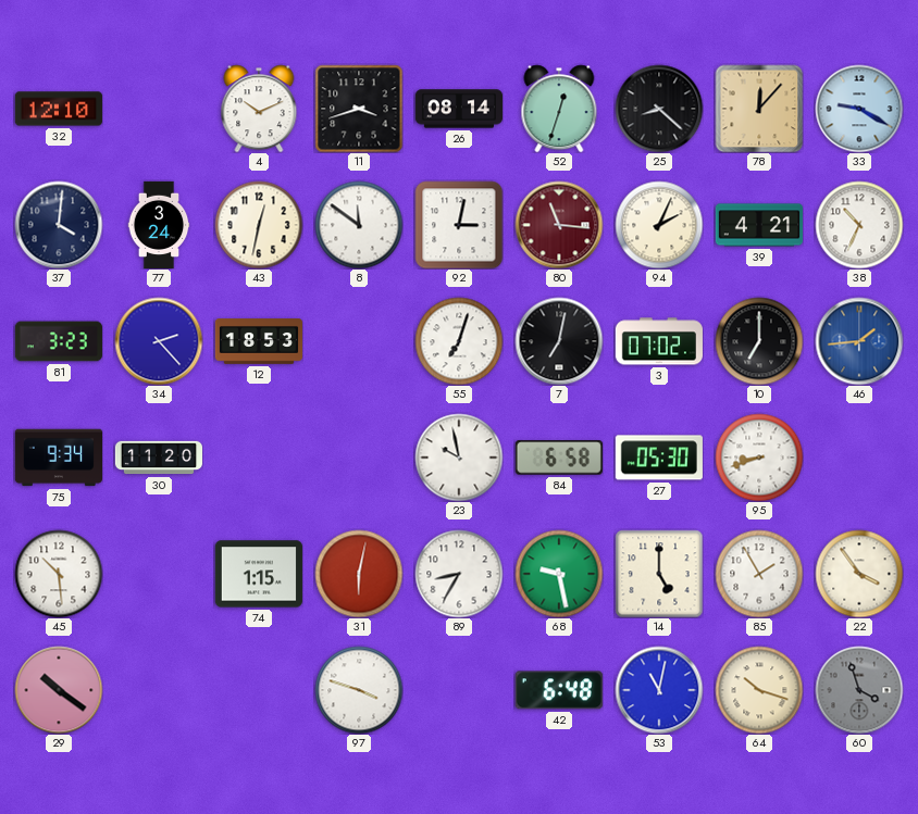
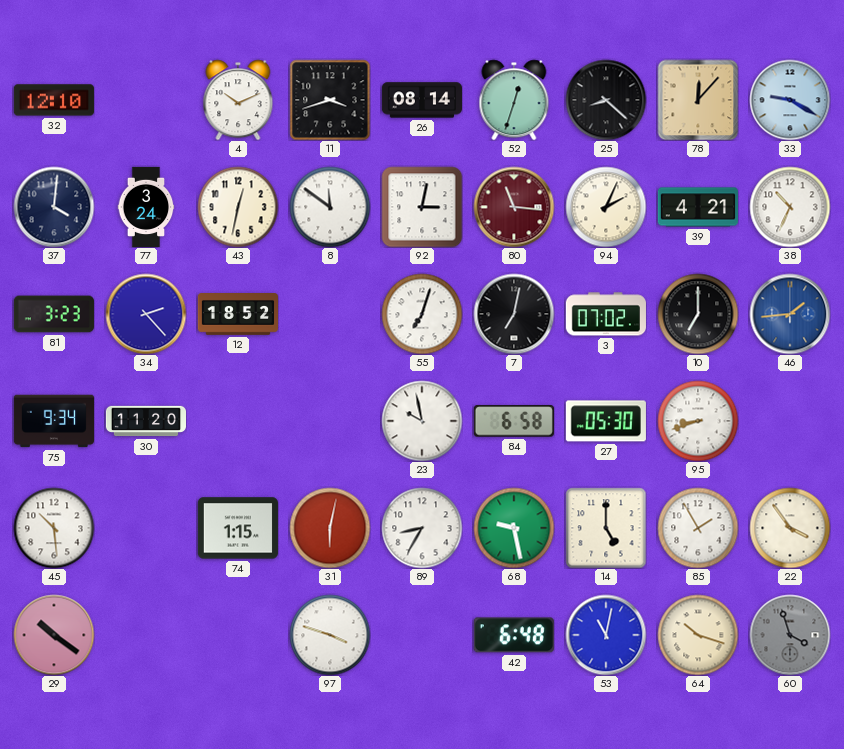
12: 18:53 -> 18:52 (237, 315)
